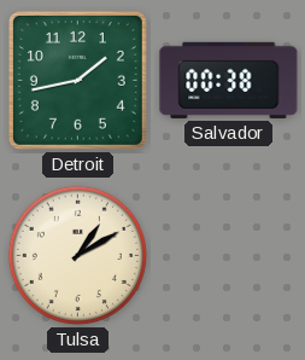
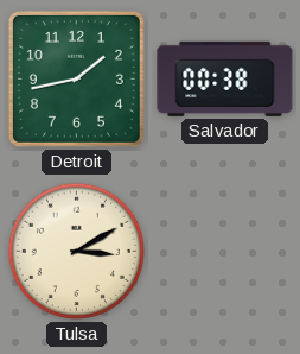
Tulsa: 1:10 -> 3:10 (76, 251)
